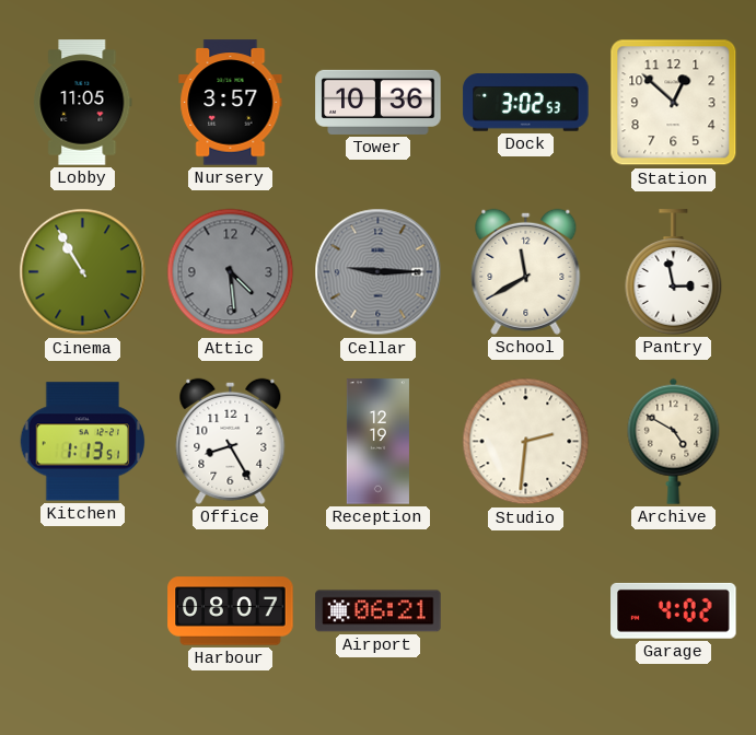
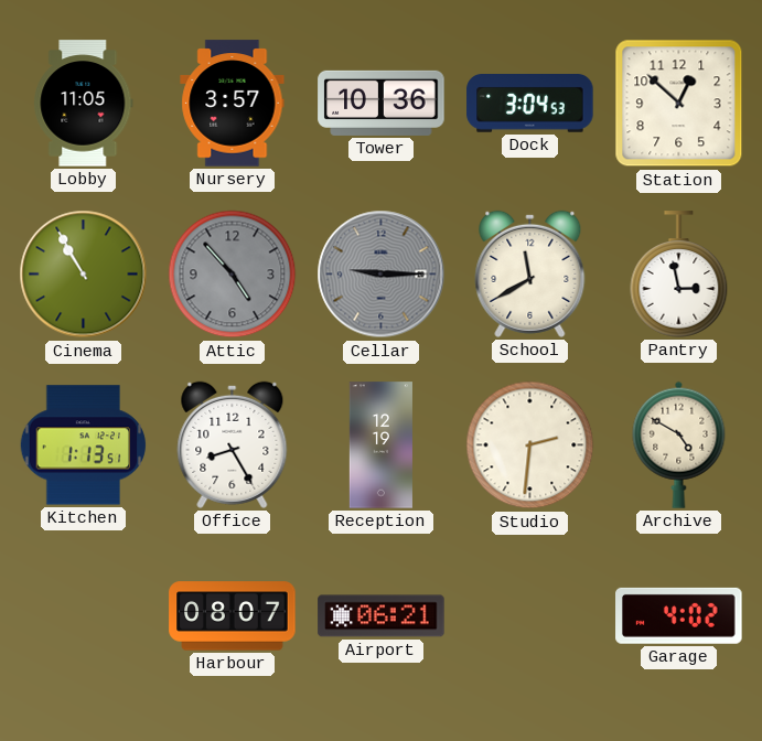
Dock: 3:02 -> 3:04 (530, 104)
Attic: 4:29 -> 4:53 (233, 275)
